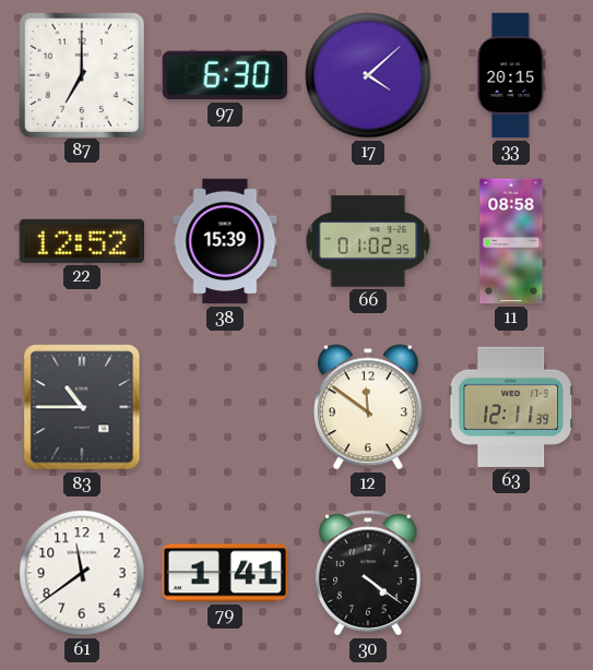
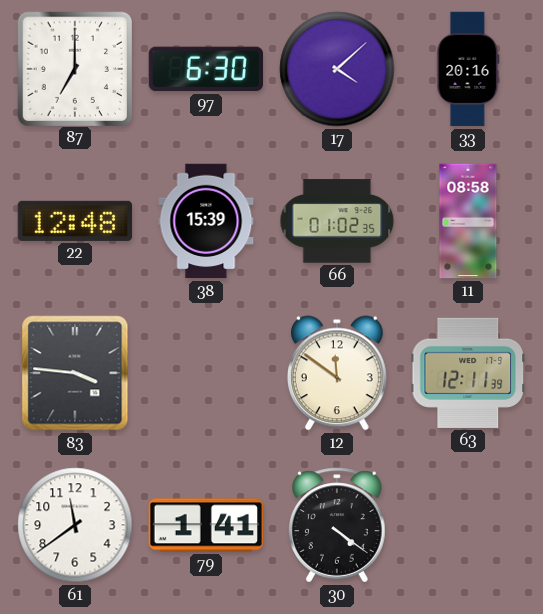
33: 20:15 -> 20:16 (468, 69)
22: 12:52 -> 12:48 (74, 221)
83: 10:45 -> 3:46 (75, 373)
